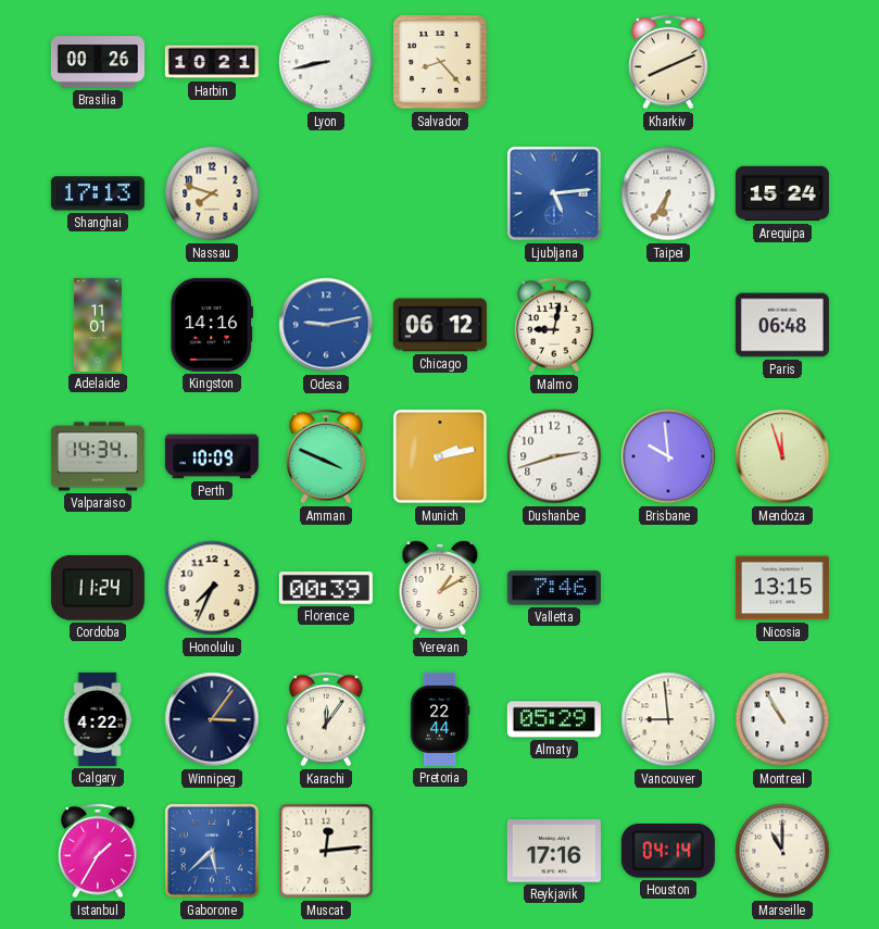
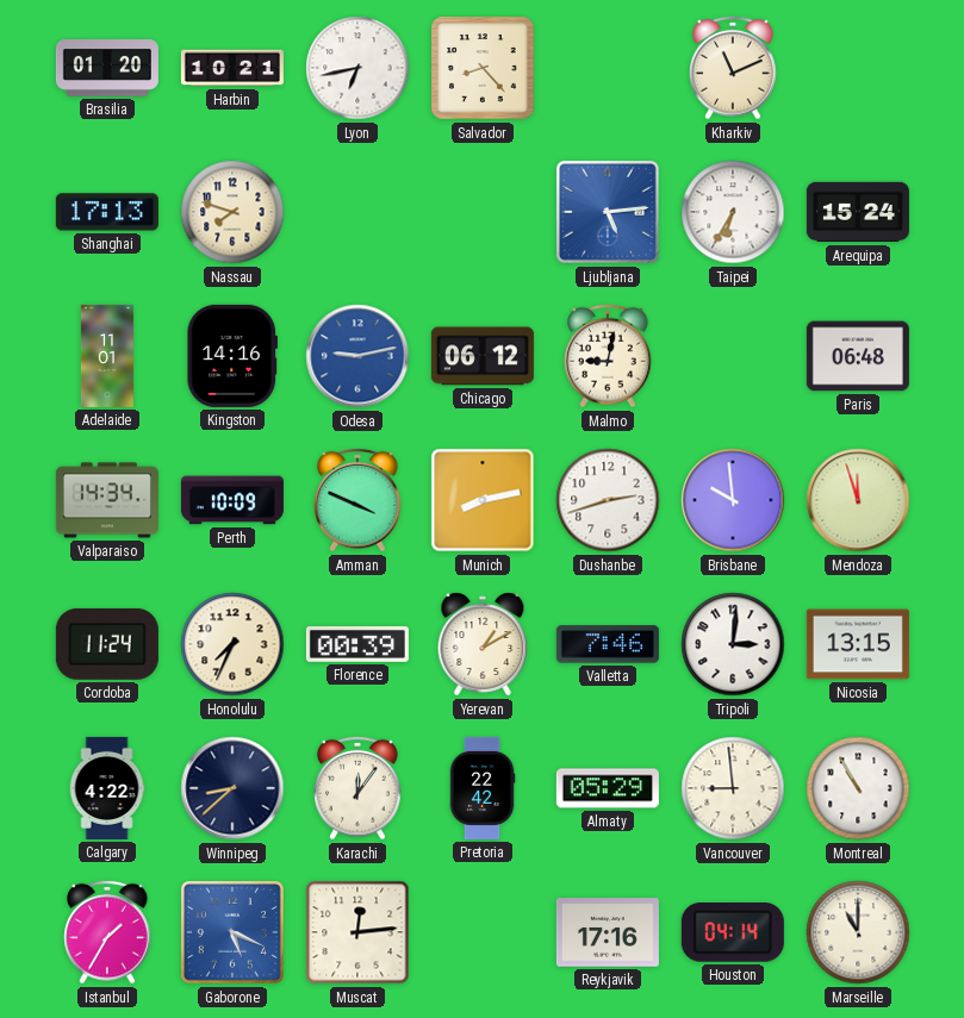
Brasilia: 00:26 -> 01:20 (107, 69)
Lyon: 8:43 -> 6:43 (357, 68)
Kharkiv: 8:11 -> 11:11 (733, 68)
Munich: 2:13 -> 8:13 (483, 500)
Tripoli: none -> 3:01 (733, 644)
Winnipeg: 3:06 -> 8:38 (232, 788)
Pretoria: 22:44 -> 22:42 (483, 788)
Gaborone: 5:38 -> 5:19 (232, 932)
